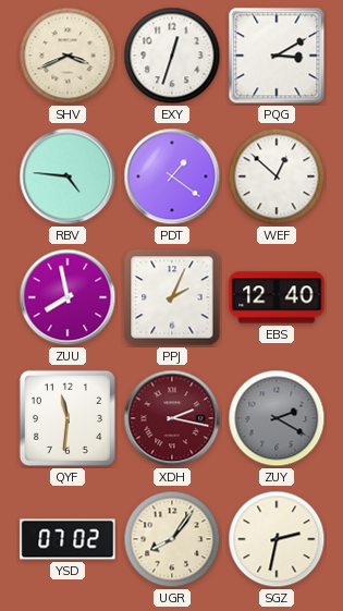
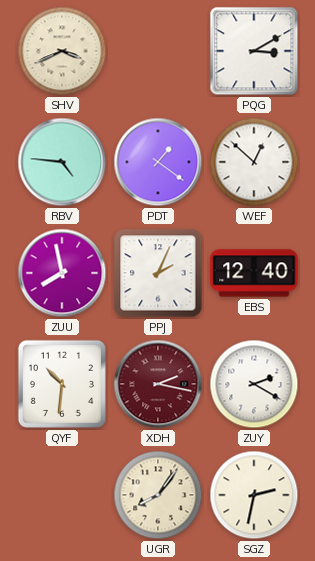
EXY: 12:33 -> none (172, 56)
QYF: 11:31 -> 10:31 (62, 384)
ZUY dial: grey -> white (254, 384)
YSD: 07:02 -> none (68, 539)
